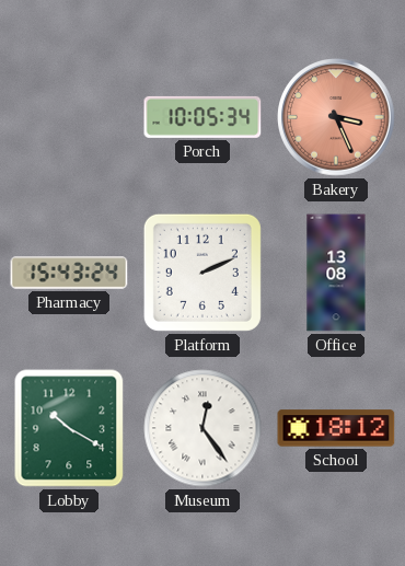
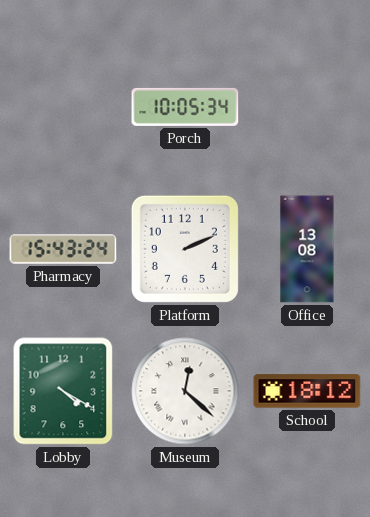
Bakery: 3:26 -> none (337, 118)
Lobby: 10:20 -> 4:20 (63, 391)
Museum: 12:24 -> 12:22 (185, 391)
